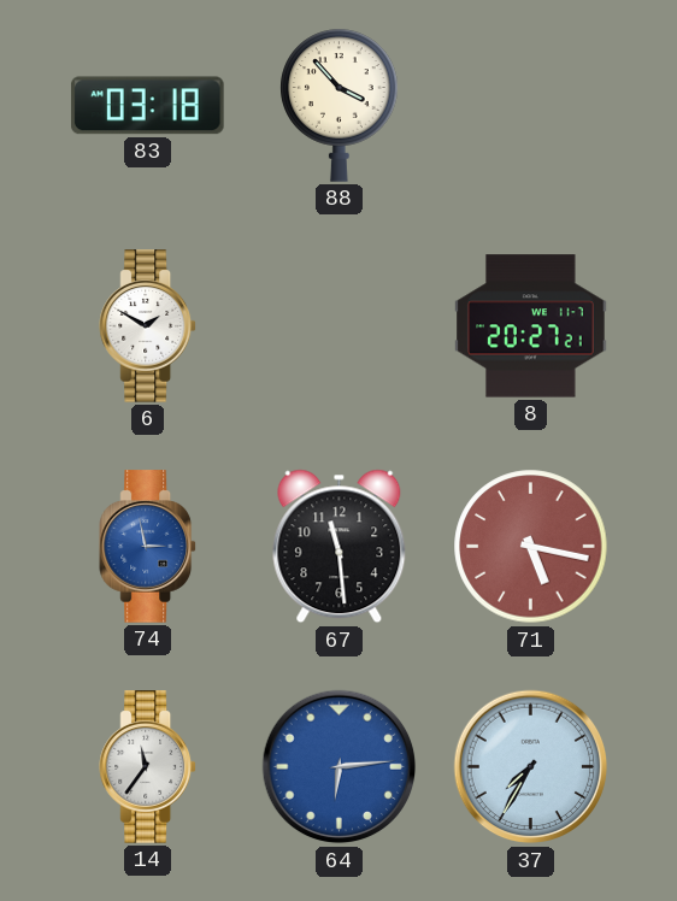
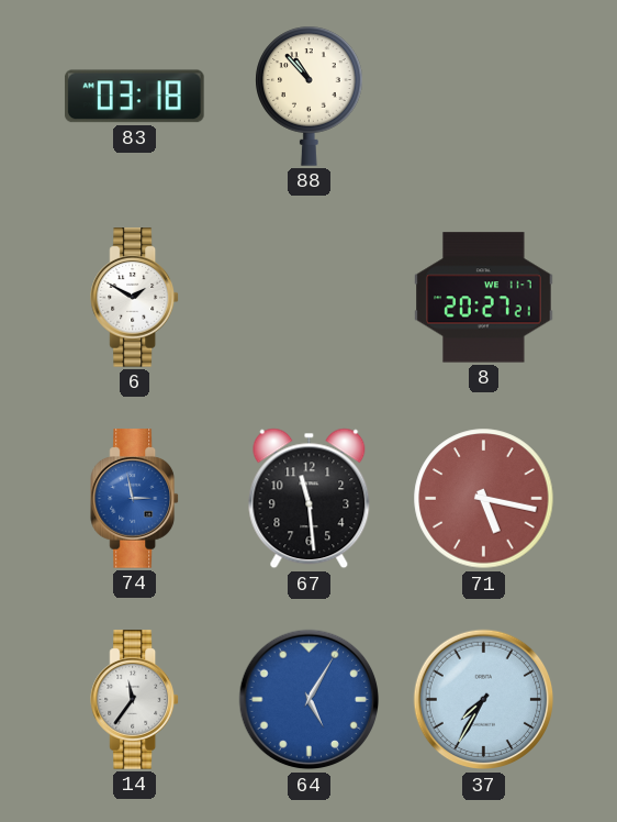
88: 3:53 -> 10:53 (310, 96)
64: 6:14 -> 5:05 (310, 700)
